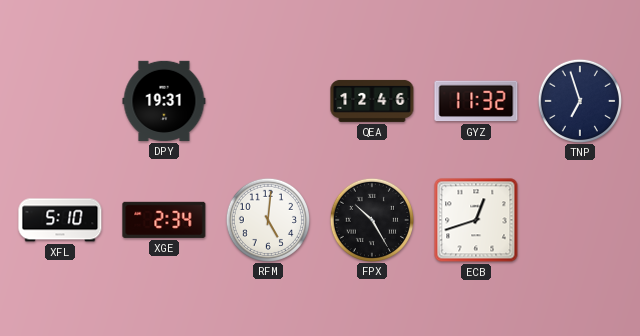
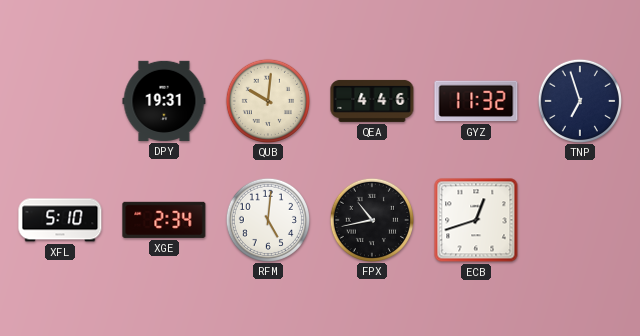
QUB: none -> 10:01 (267, 100)
QEA: 12:46 -> 4:46 (372, 101)
FPX: 10:25 -> 10:43 (371, 219)
